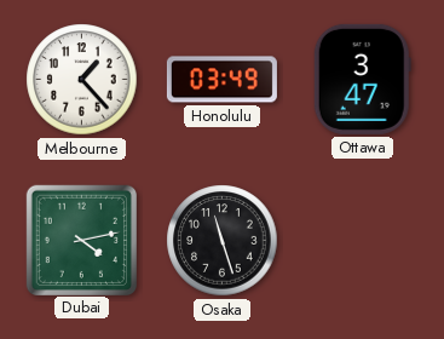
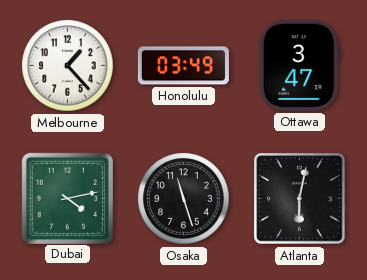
Atlanta: none -> 6:02 (300, 199)
